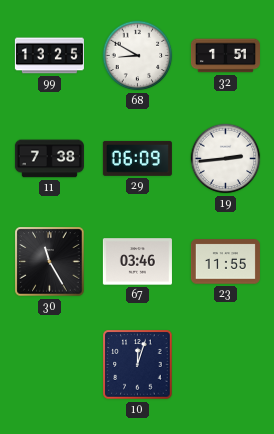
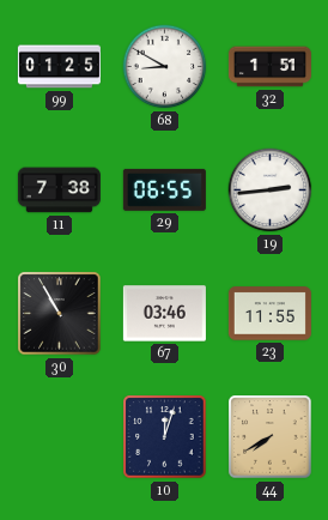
99: 13:25 -> 01:25 (59, 67)
29: 06:09 -> 06:55 (164, 189)
30: 11:25 -> 10:55 (60, 314)
44: none -> 7:40 (271, 437)
